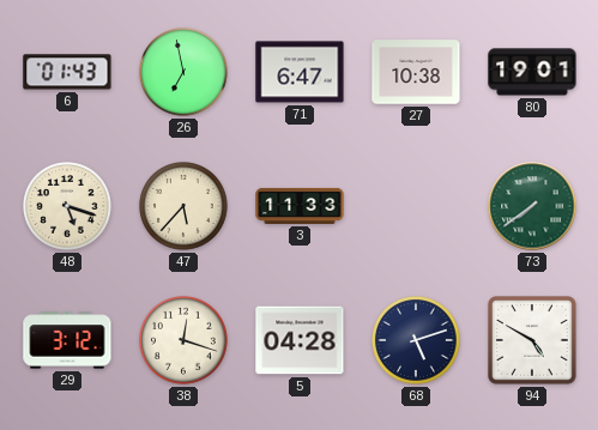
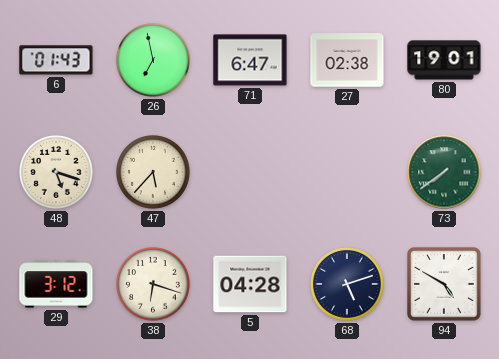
27: 10:38 -> 02:38 (347, 60)
3: 11:33 -> none (300, 206)
38: 12:18 -> 6:18 (154, 285)
